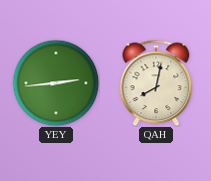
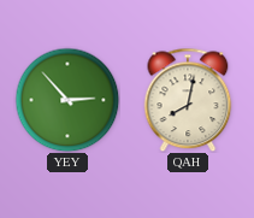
YEY: 2:44 -> 2:53 (67, 100)
